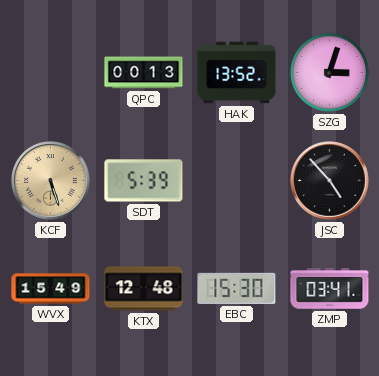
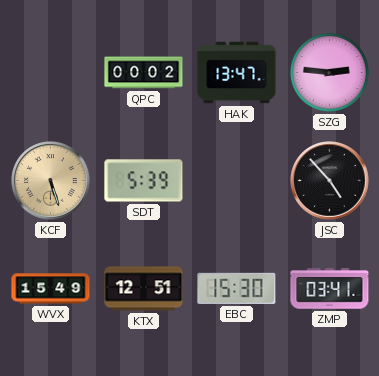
QPC: 00:13 -> 00:02 (144, 73)
HAK: 13:52 -> 13:47 (237, 73)
SZG: 3:03 -> 2:46 (329, 72)
KTX: 12:48 -> 12:51 (144, 289)
